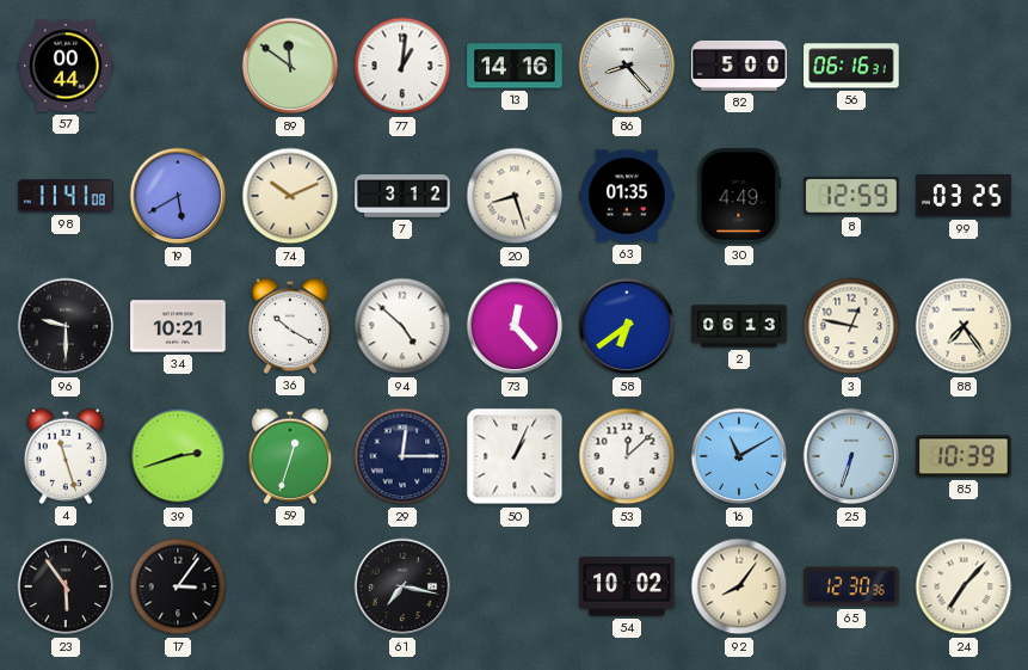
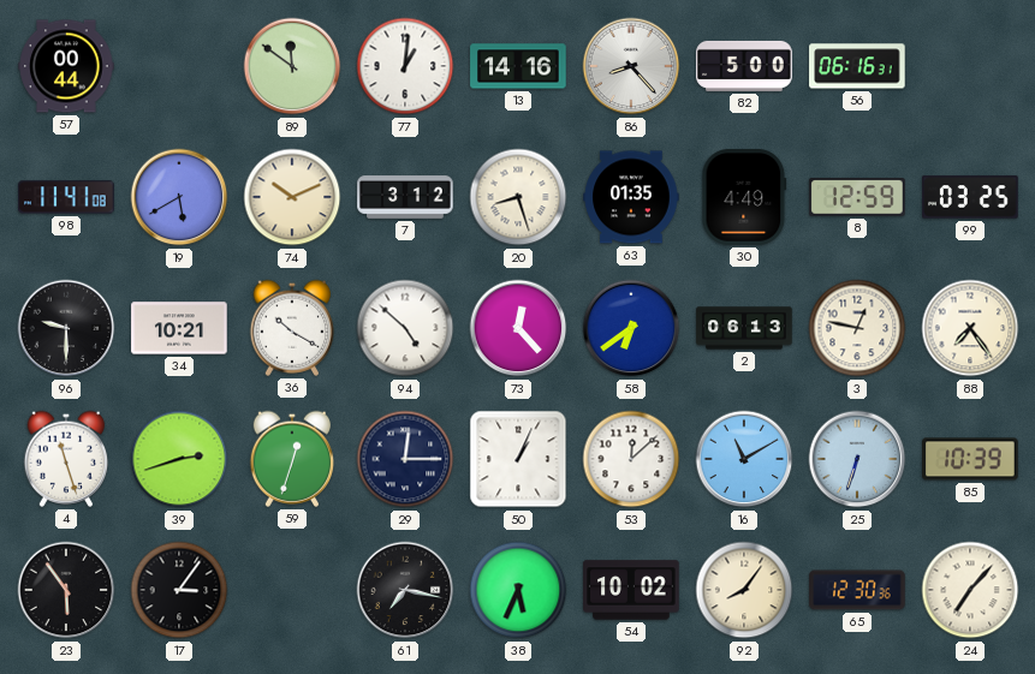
38: none -> 5:34 (518, 590)
